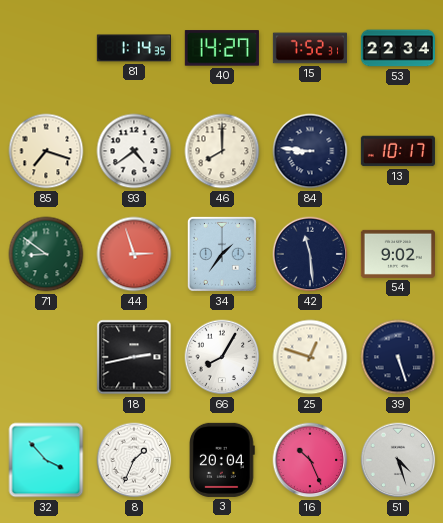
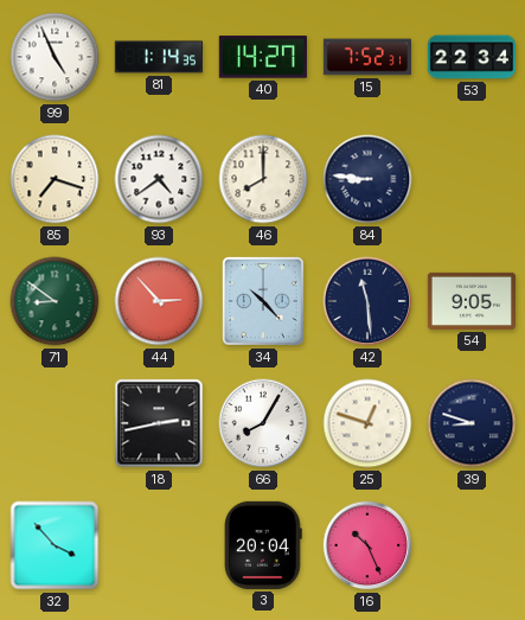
99: none -> 4:56 (55, 57)
13: 10:17 -> none (398, 151)
44: 2:57 -> 2:53 (159, 301)
34: 1:36 -> 10:23 (263, 301)
54: 9:02 -> 9:05 (472, 301)
39: 5:27 -> 8:48 (472, 423)
8: 1:34 -> none (134, 460)
51: 4:27 -> none (398, 460)
